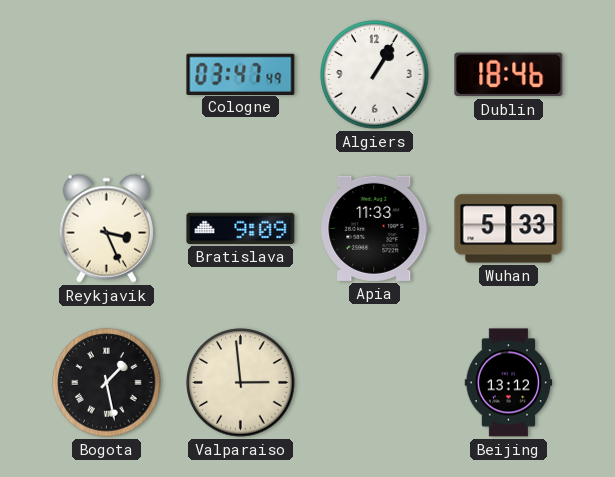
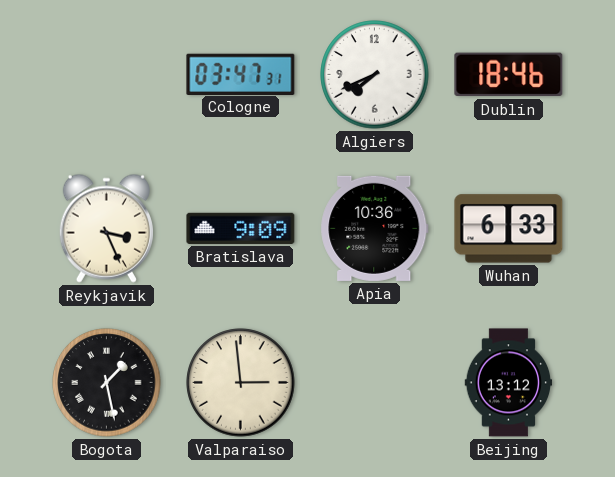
Cologne: 03:47:49 -> 03:47:31 (241, 74)
Algiers: 1:05 -> 7:41 (375, 75)
Apia: 11:33 -> 10:36 (375, 228)
Wuhan: 5:33 -> 6:33 (509, 229)
